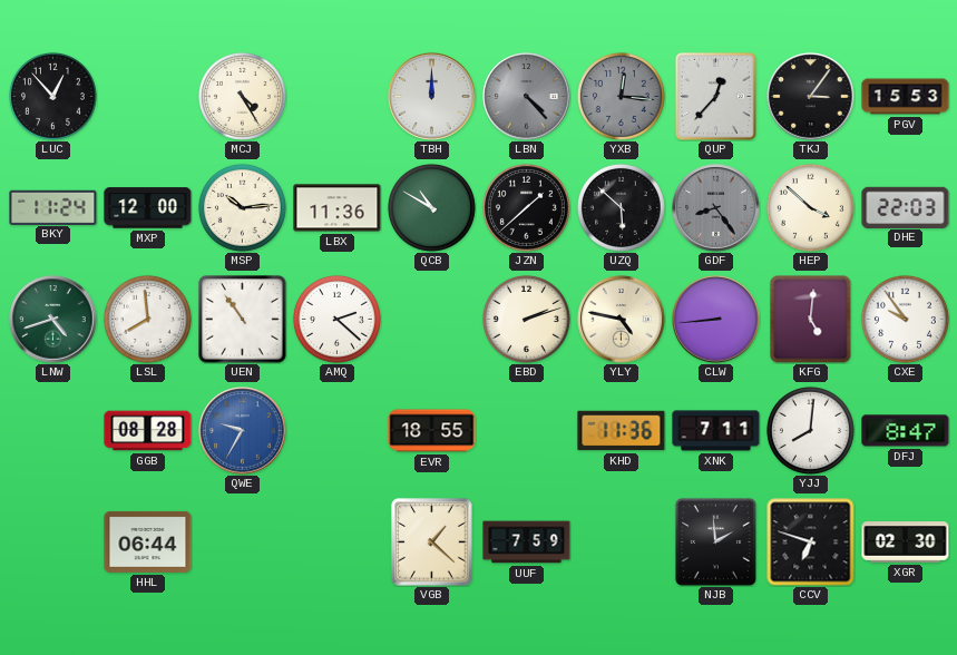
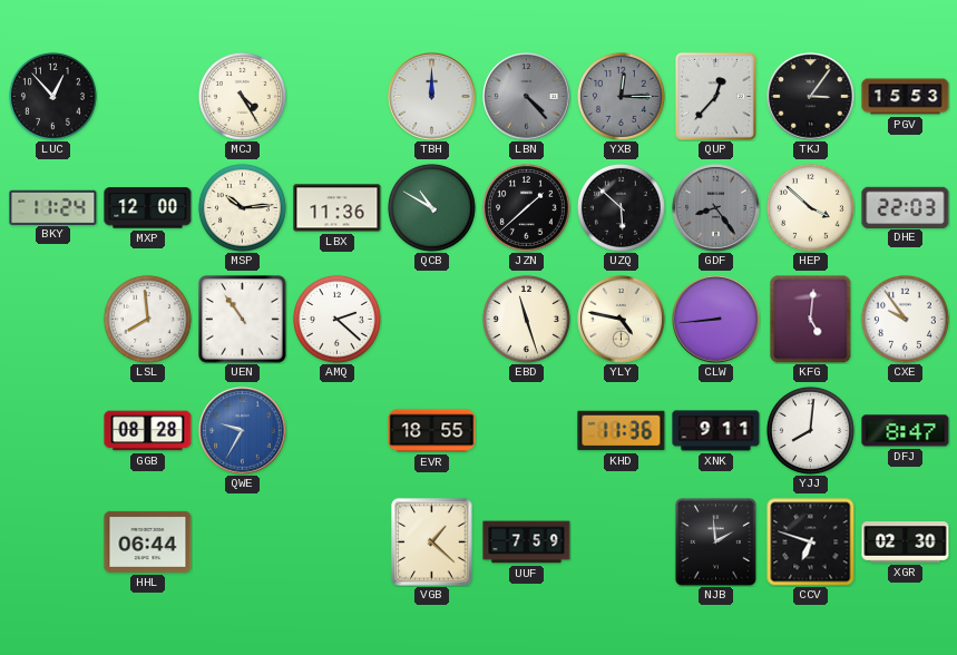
YXB: 12:16 -> 12:15 (621, 96)
LNW: 4:42 -> none (53, 320)
EBD: 2:12 -> 11:27 (526, 319)
XNK: 7:11 -> 9:11 (716, 431)
